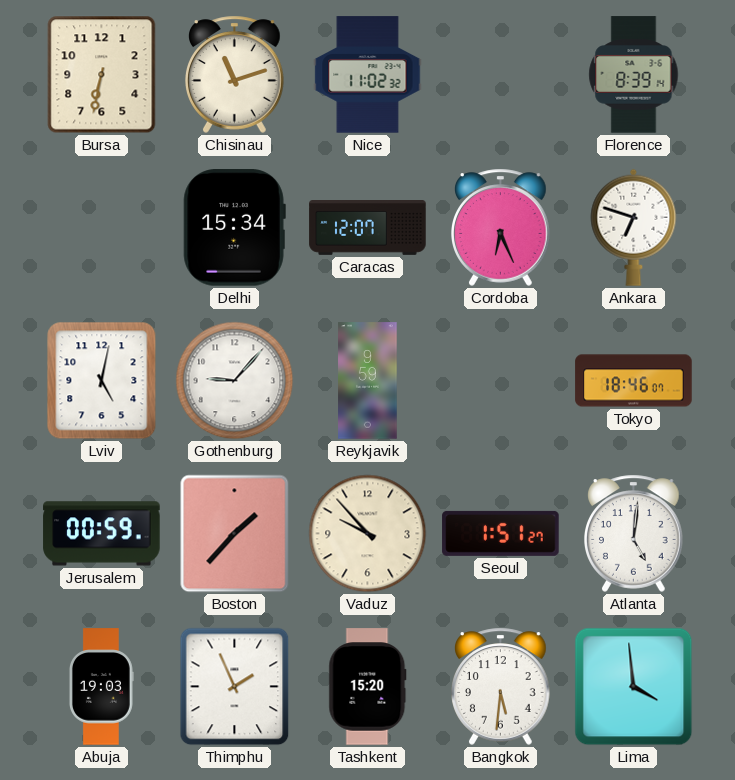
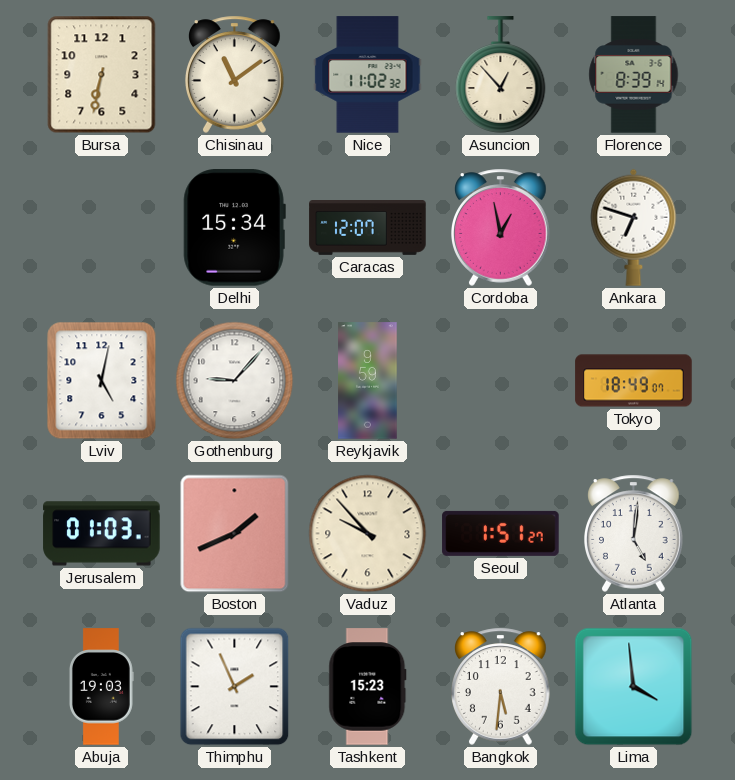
Chisinau: 11:12 -> 11:09 (235, 74)
Asuncion: none -> 12:53 (501, 75)
Cordoba: 6:26 -> 12:58 (501, 227)
Tokyo: 18:46 -> 18:49 (634, 381)
Jerusalem: 00:59 -> 01:03 (102, 534)
Boston: 1:37 -> 1:41 (235, 534)
Tashkent: 15:20 -> 15:23 (368, 687)
